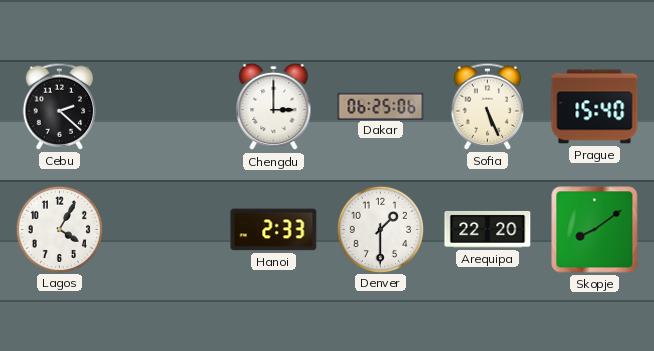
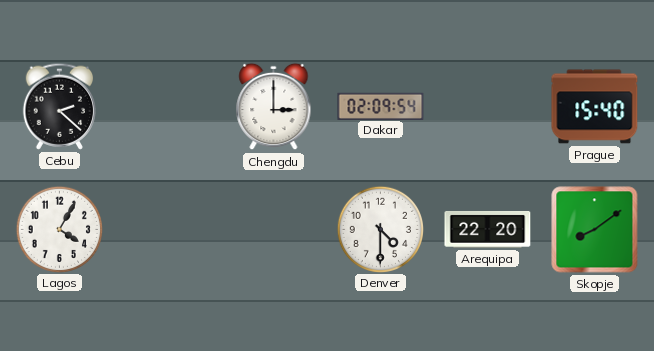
Dakar: 06:25 -> 02:09 (381, 106)
Sofia: 5:26 -> none (487, 106)
Hanoi: 2:33 -> none (274, 230)
Denver: 1:30 -> 4:30 (380, 229)
